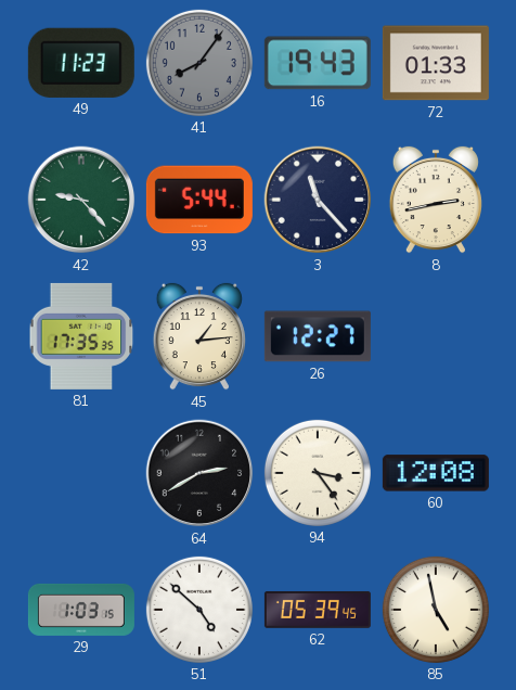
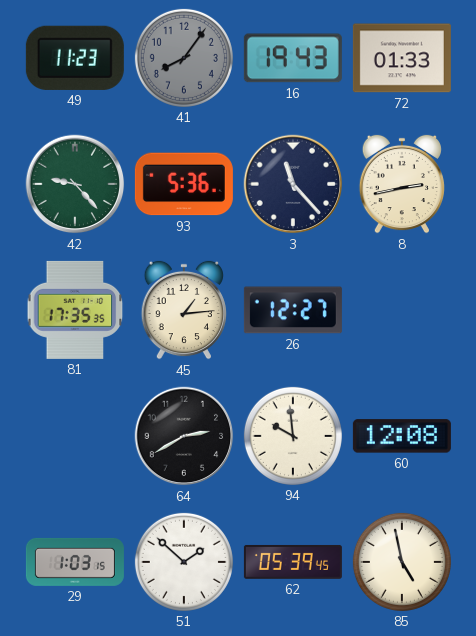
93: 5:44 -> 5:36 (184, 184)
94: 3:24 -> 9:59 (293, 436)
51: 4:52 -> 1:52 (184, 562)
